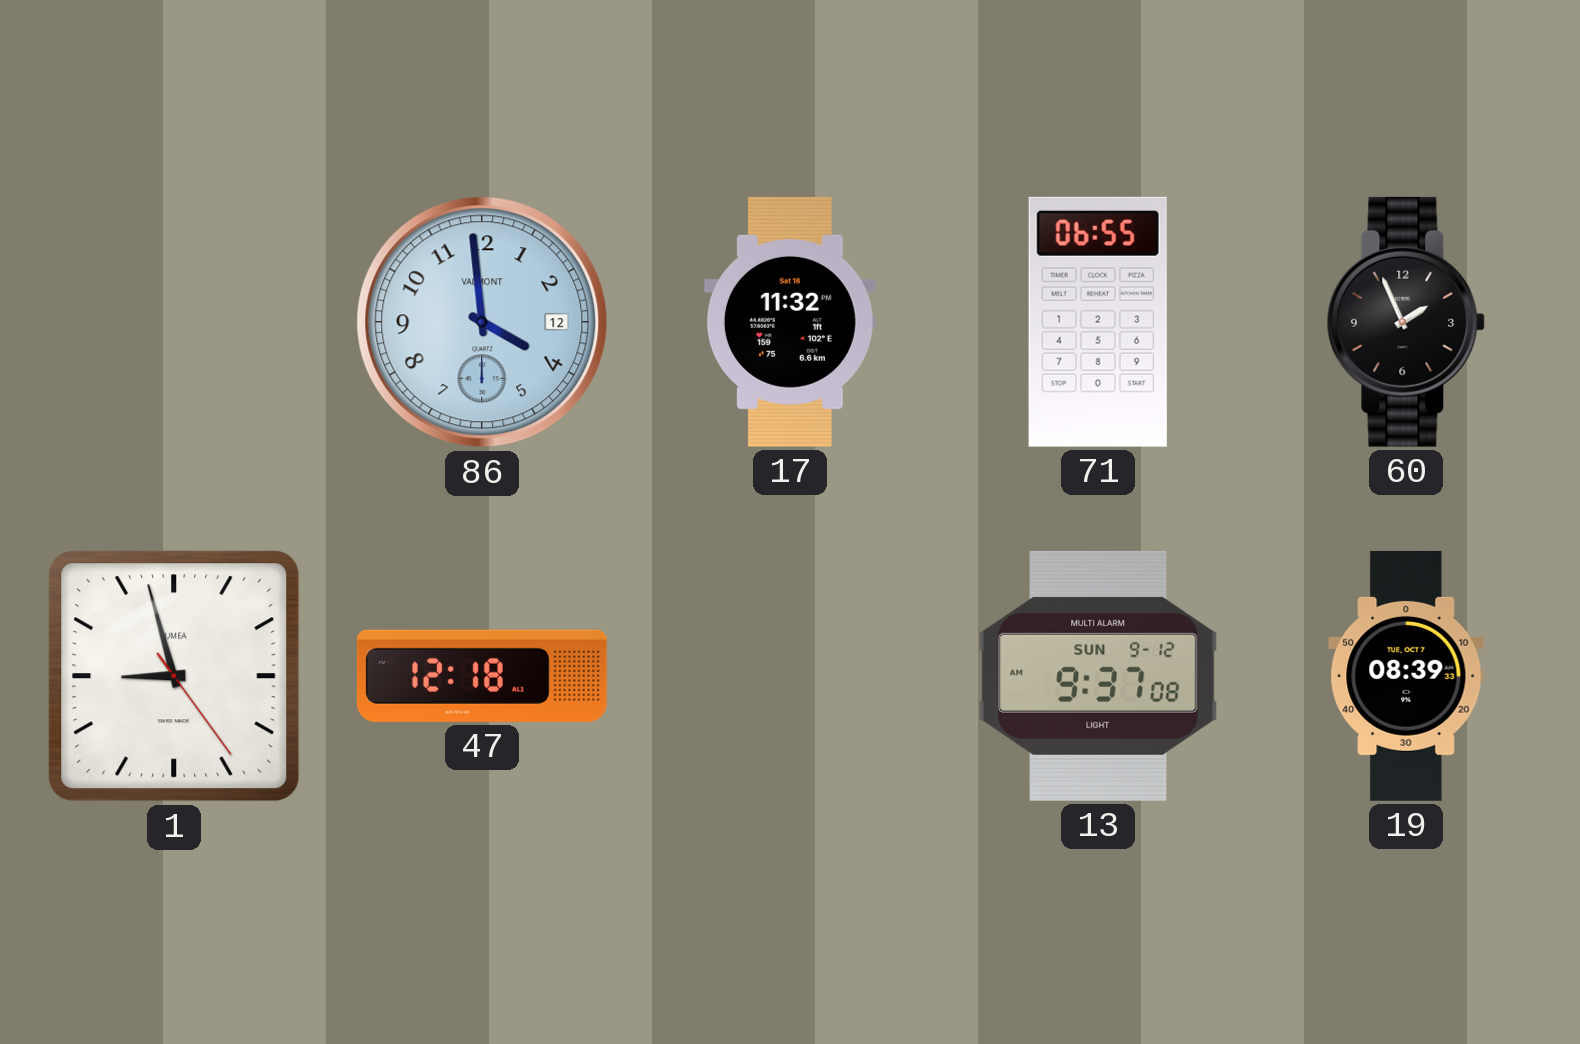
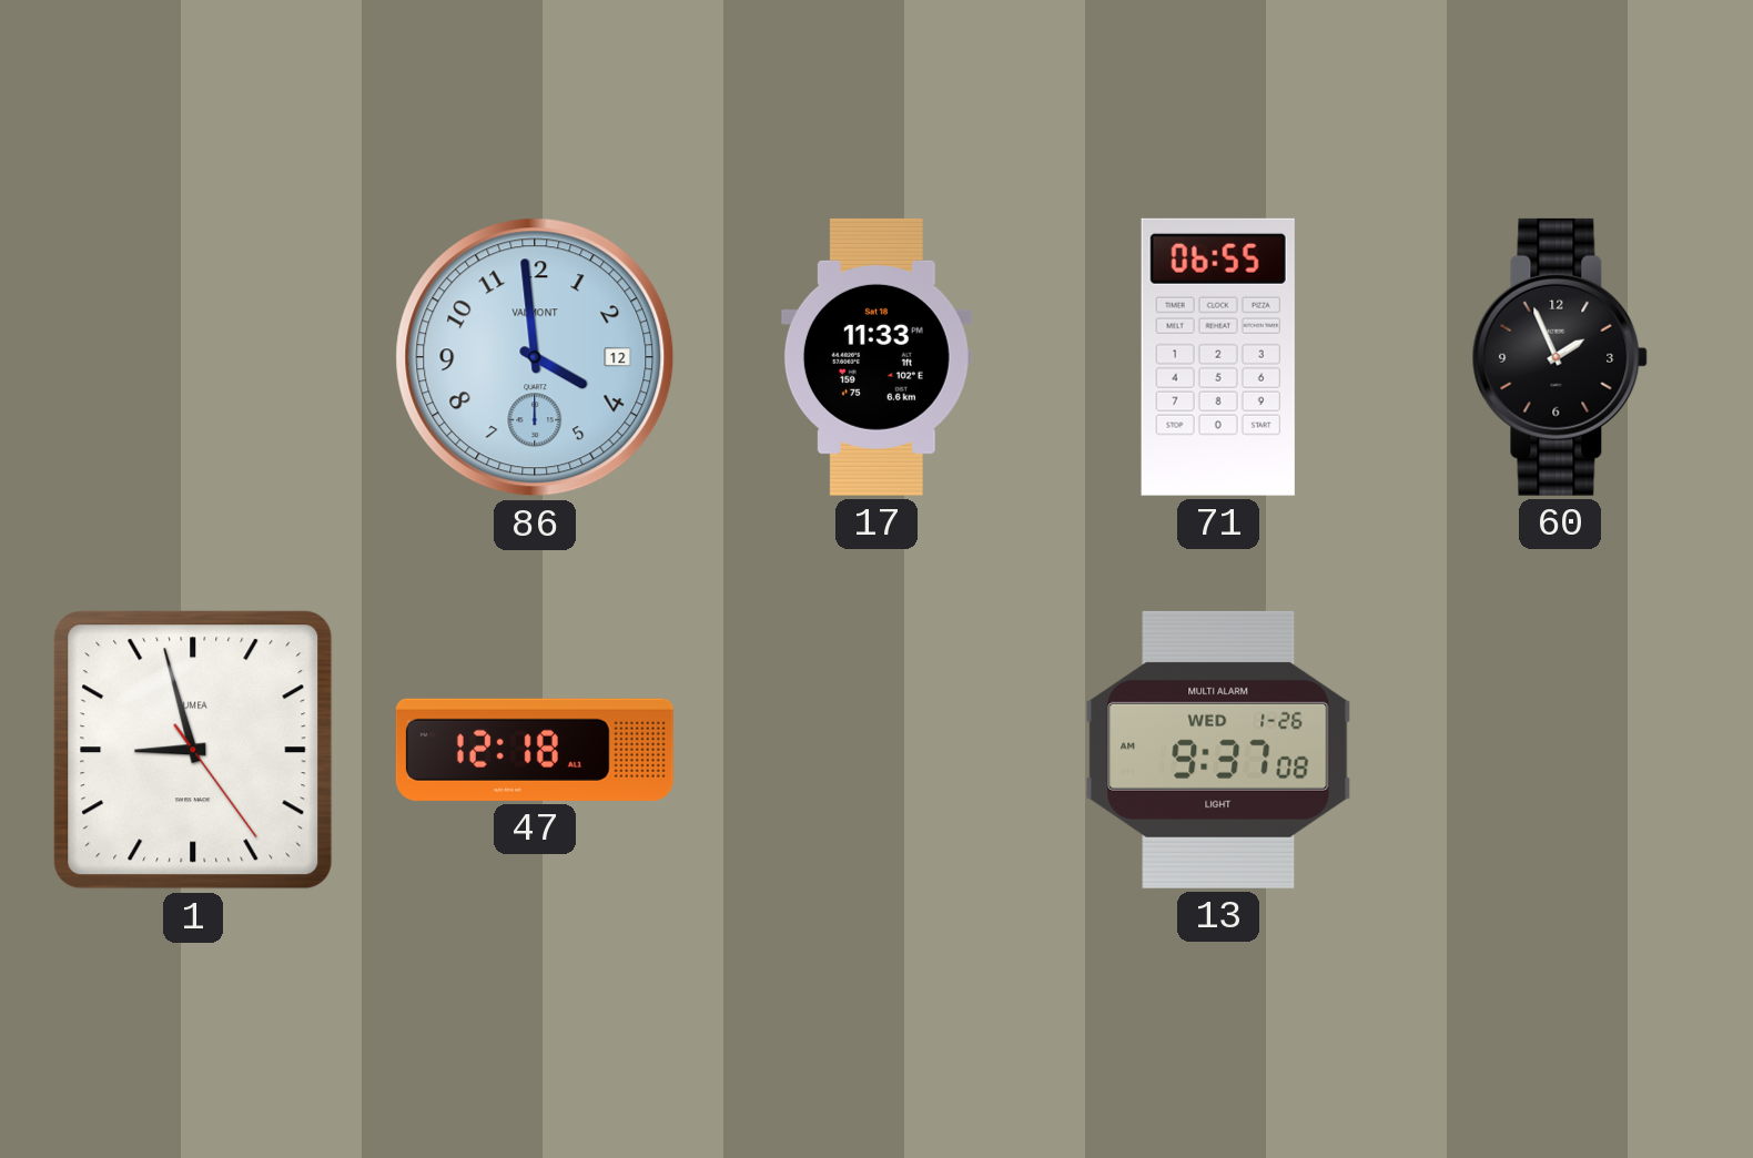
17: 11:32 -> 11:33 (876, 357)
13 date: SUN 9-12 -> WED 1-26 (1218, 750)
19: 08:39 -> none (1406, 676)
